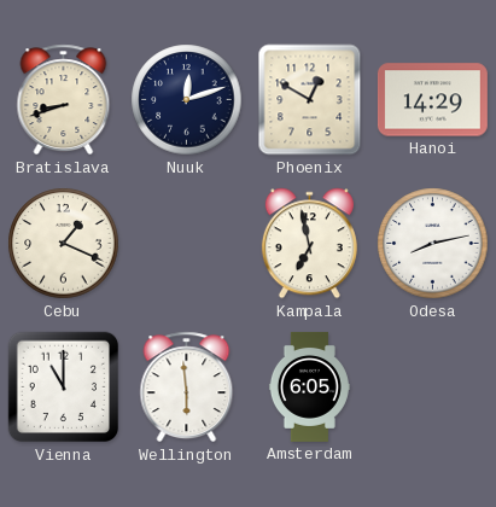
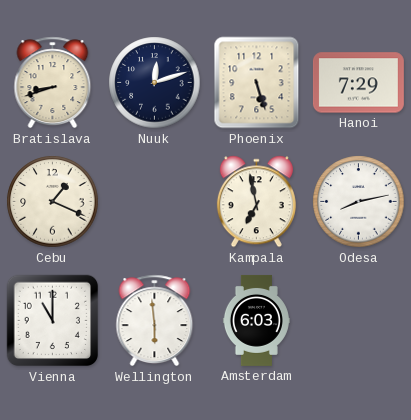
Phoenix: 12:50 -> 5:27 (257, 83)
Hanoi: 14:29 -> 7:29 (358, 83)
Amsterdam: 6:05 -> 6:03 (256, 320)
